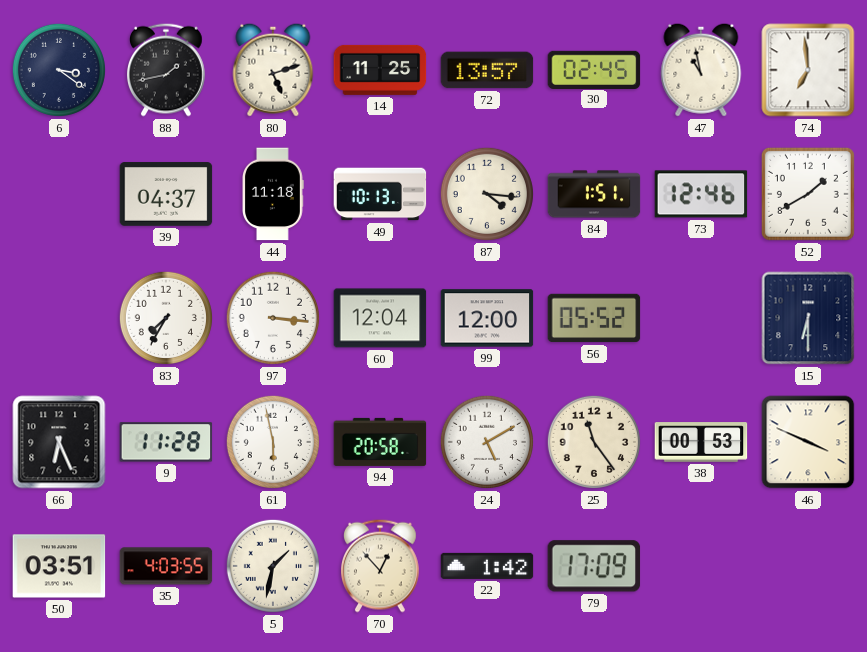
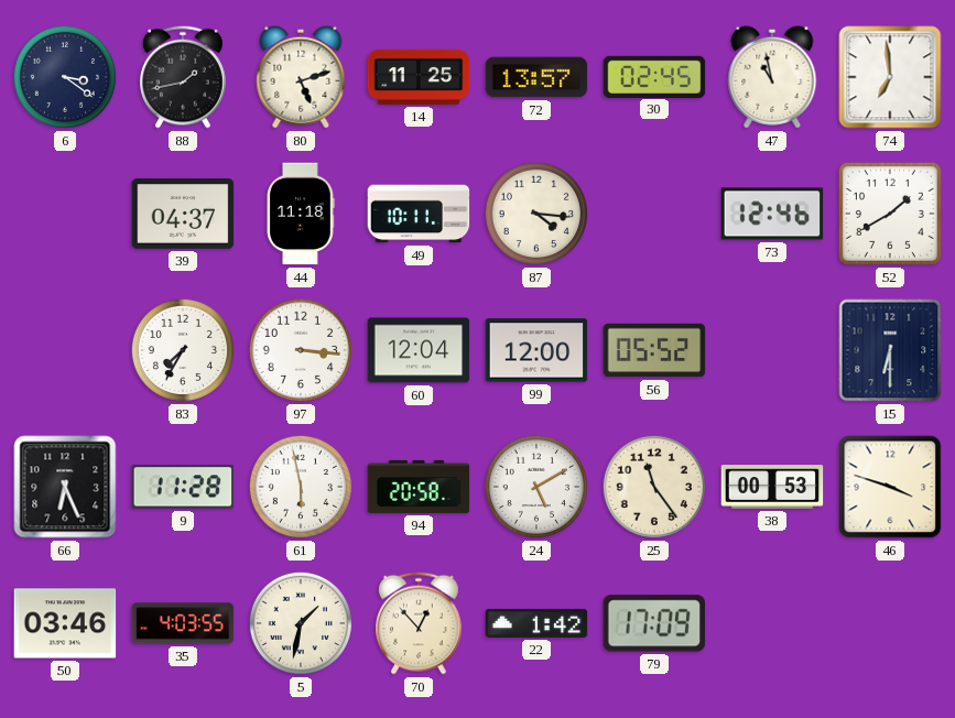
49: 10:13 -> 10:11 (419, 214)
84: 1:51 -> none (594, 194)
46: 3:49 -> 3:48 (890, 487)
50: 03:51 -> 03:46 (65, 623)
